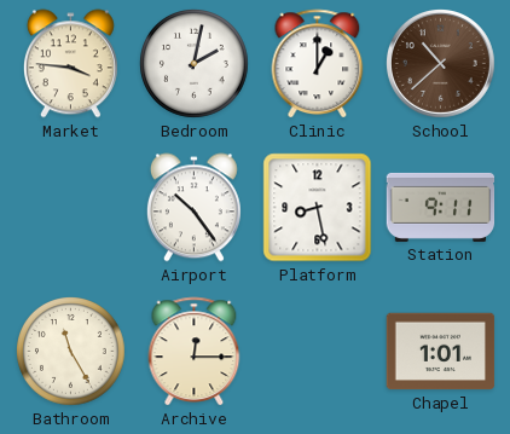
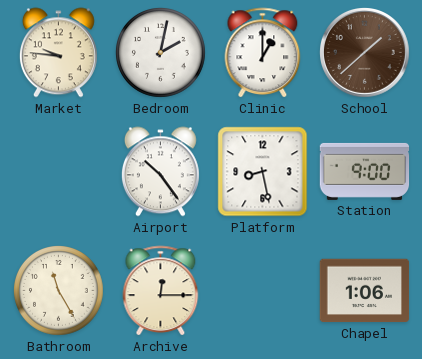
Market: 3:46 -> 9:46 (58, 53)
School: 10:38 -> 1:38 (365, 53)
Station: 9:11 -> 9:00 (365, 171)
Chapel: 1:01 -> 1:06 (365, 291)
